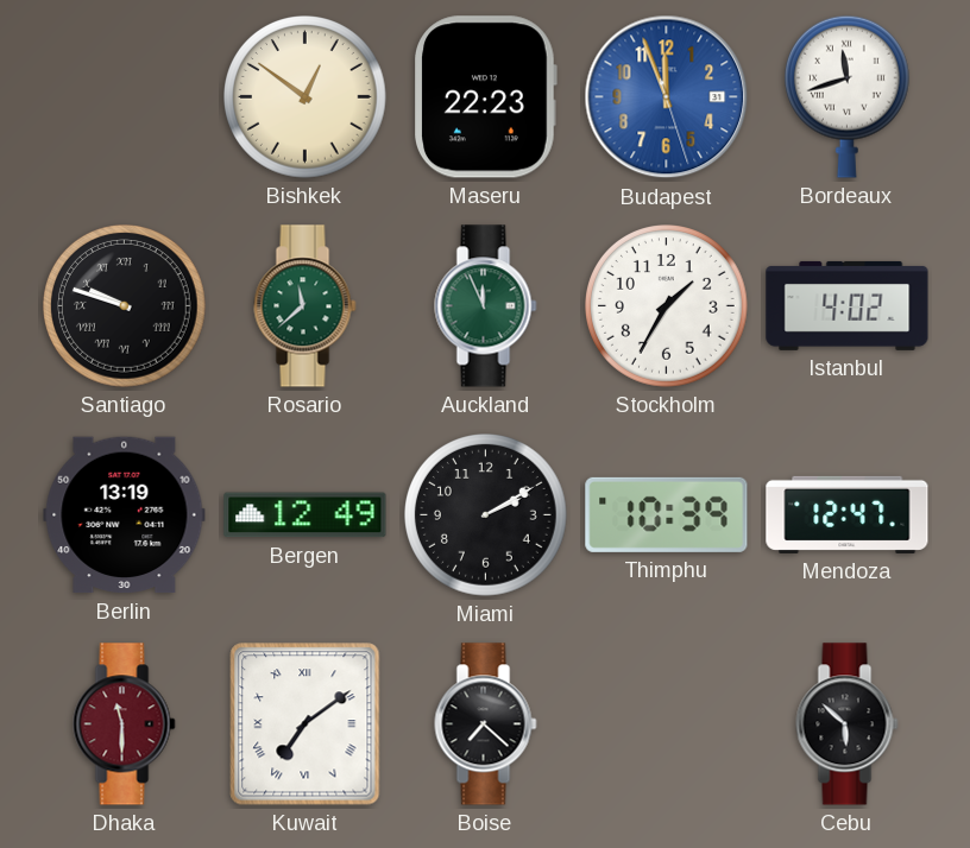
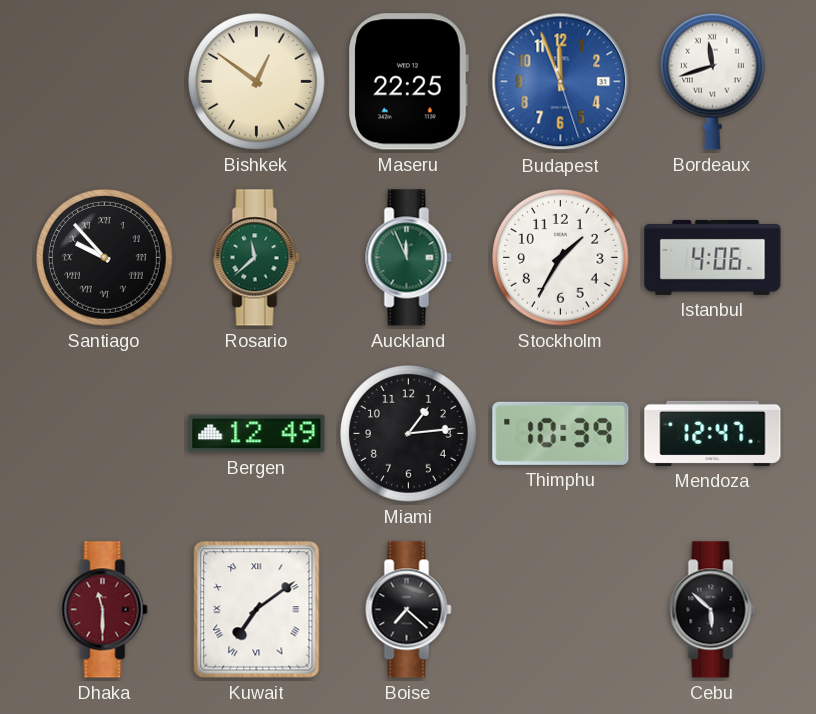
Maseru: 22:23 -> 22:25 (408, 82)
Santiago: 9:48 -> 9:53 (105, 258)
Istanbul: 4:02 -> 4:06 (713, 257)
Berlin: 13:19 -> none (125, 515)
Miami: 2:10 -> 1:14 (409, 434)
